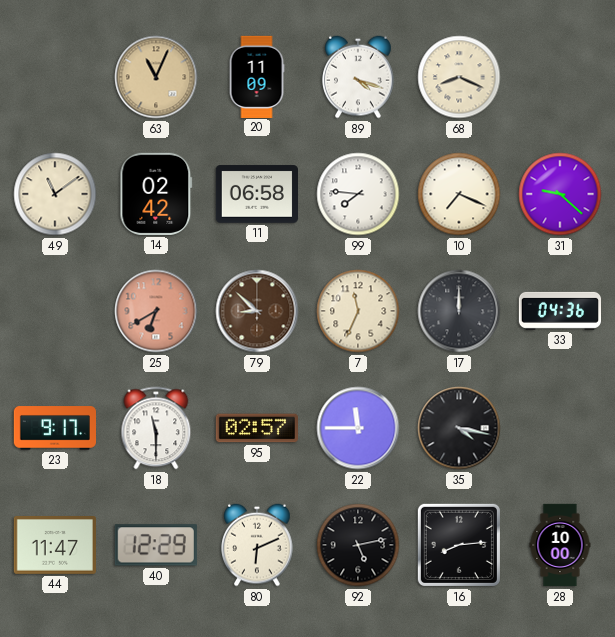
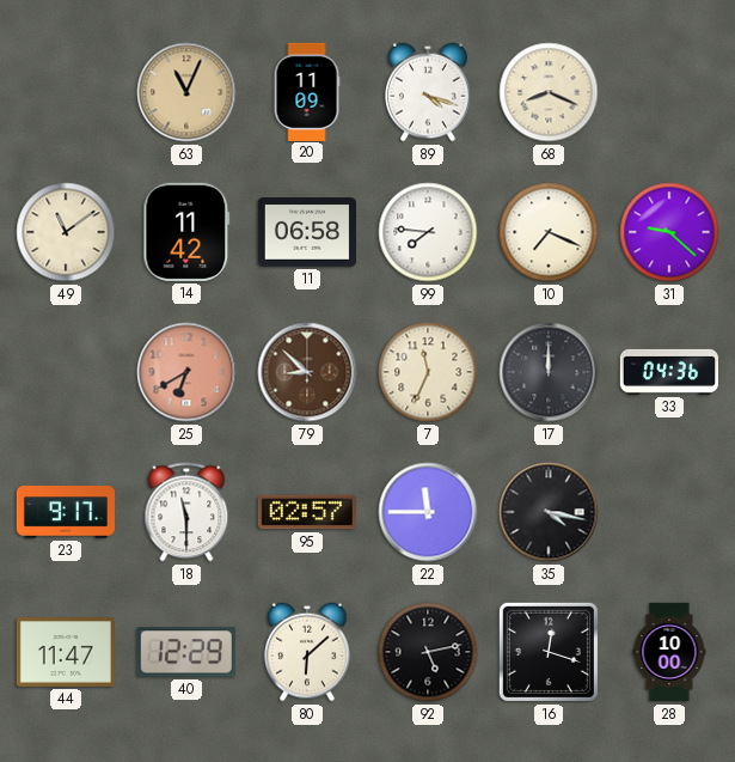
14: 02:42 -> 11:42 (186, 232)
80: 6:11 -> 6:08 (307, 652)
16: 8:14 -> 12:18 (549, 652)
